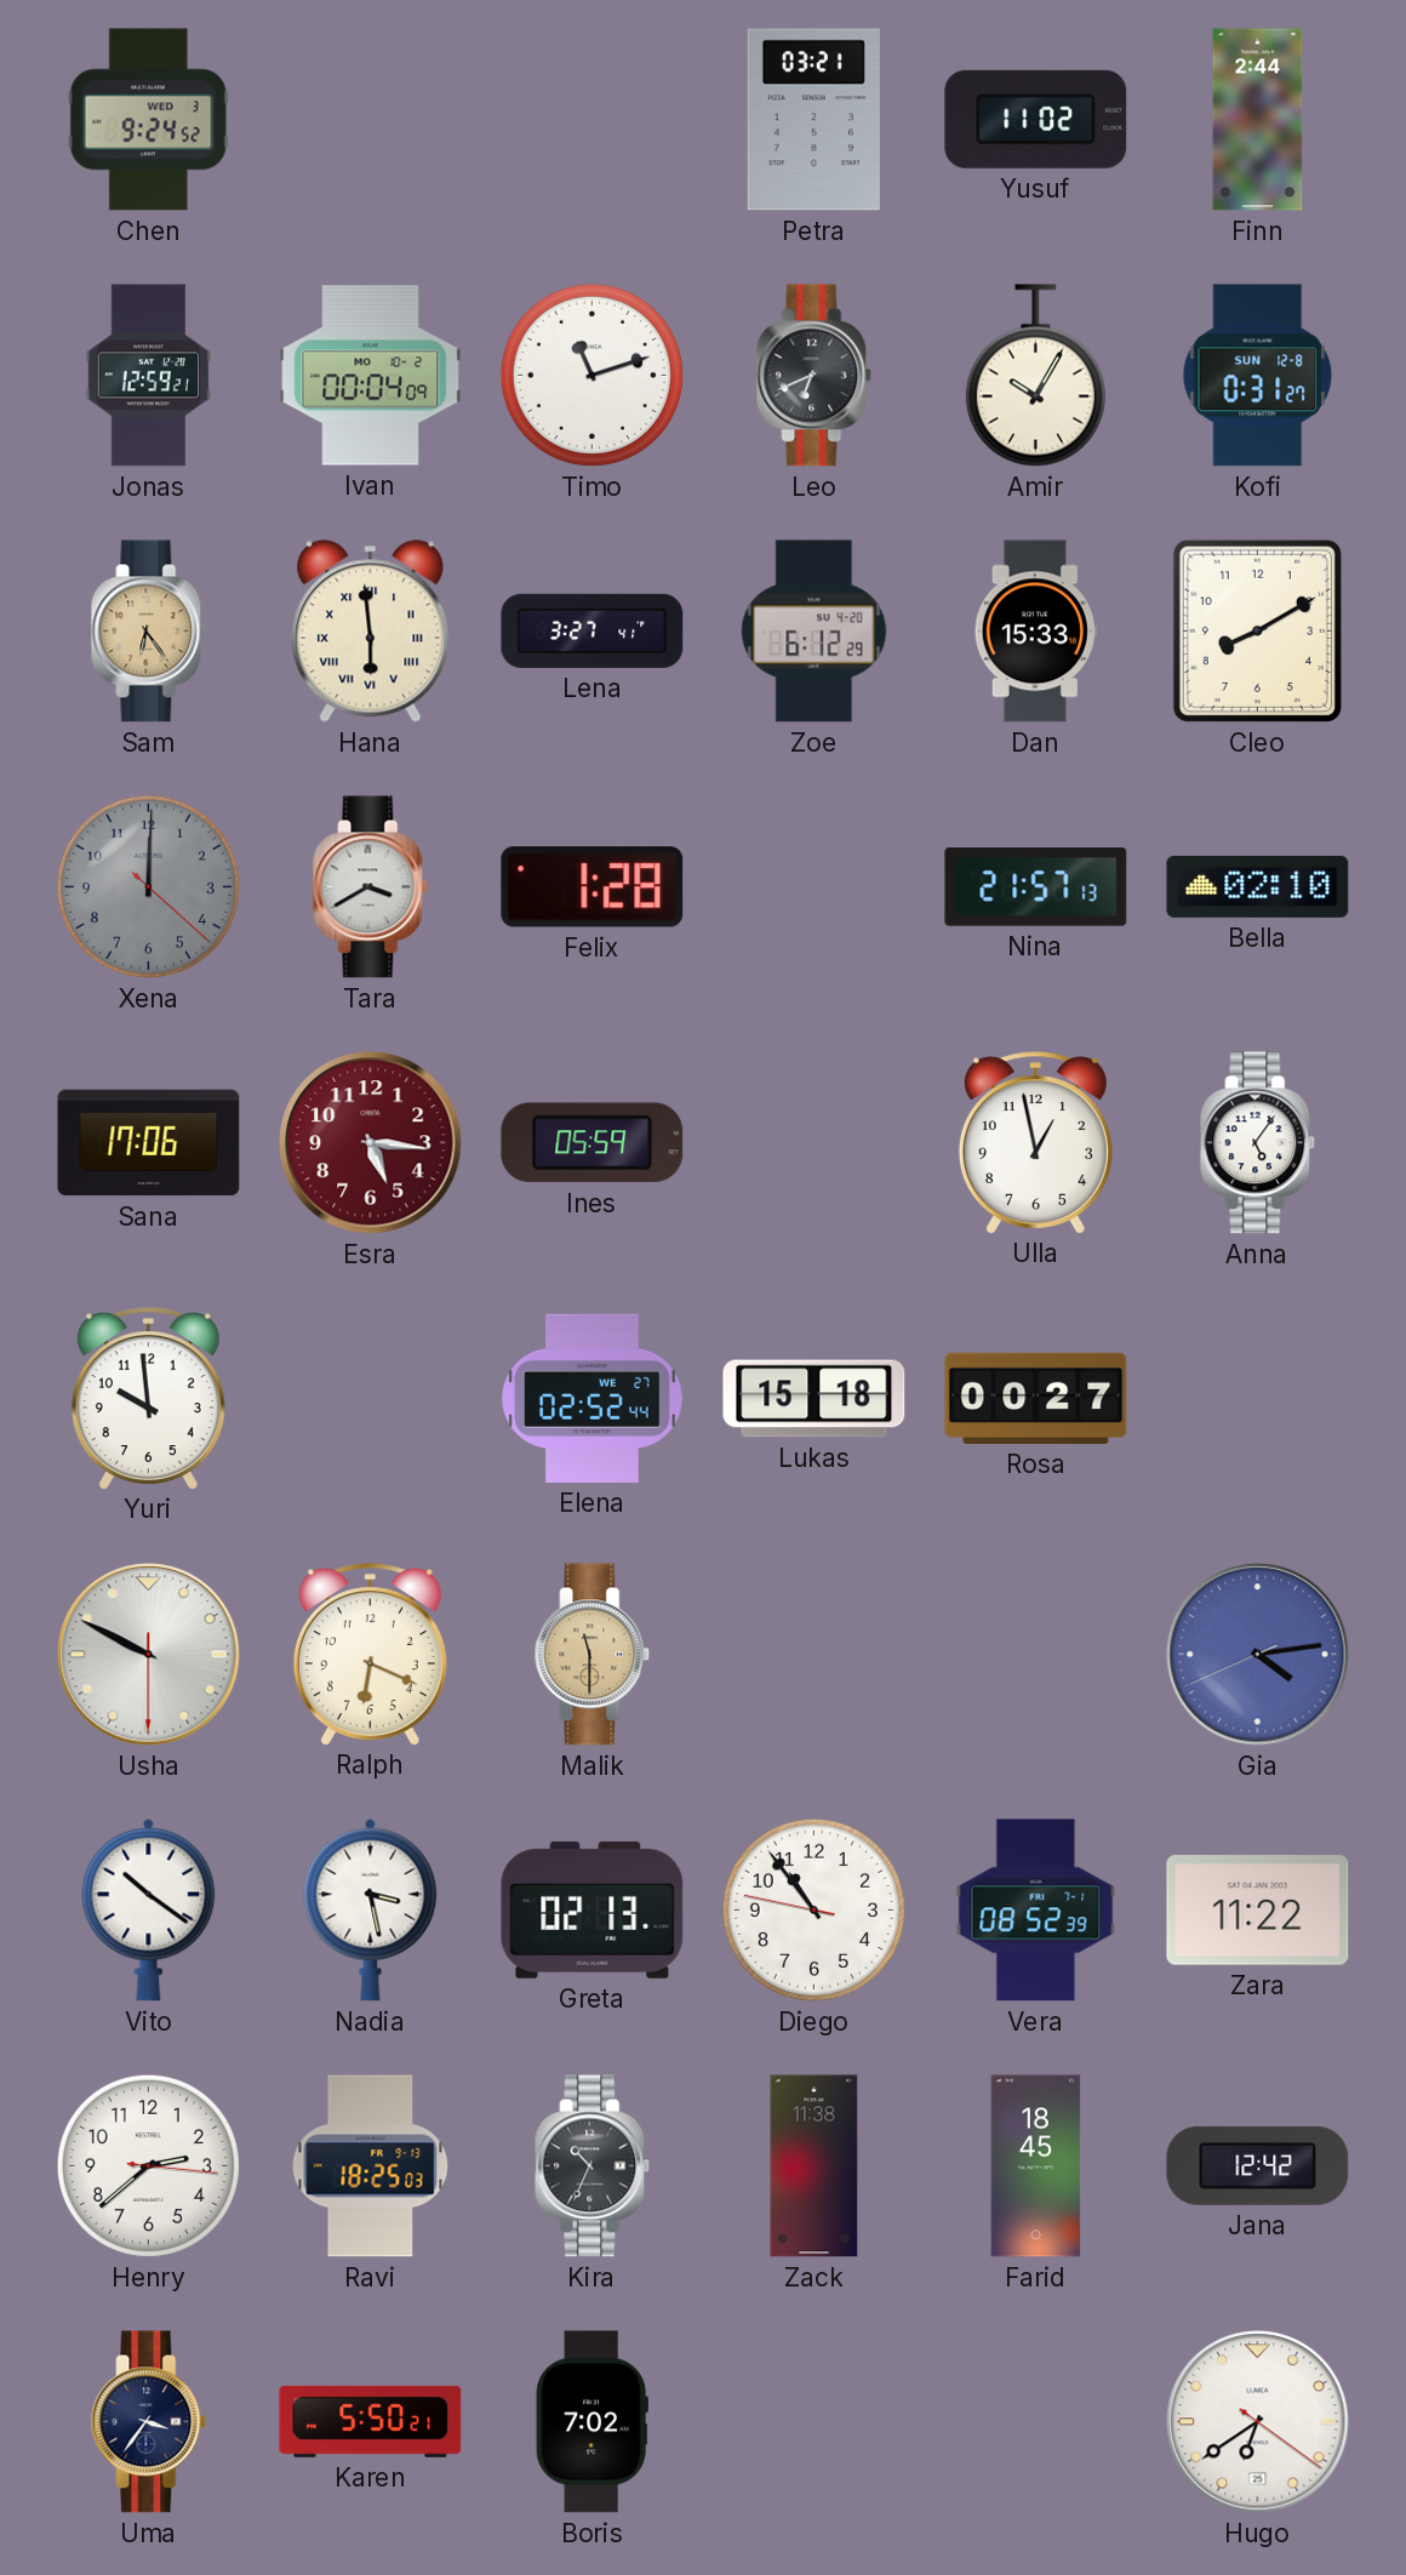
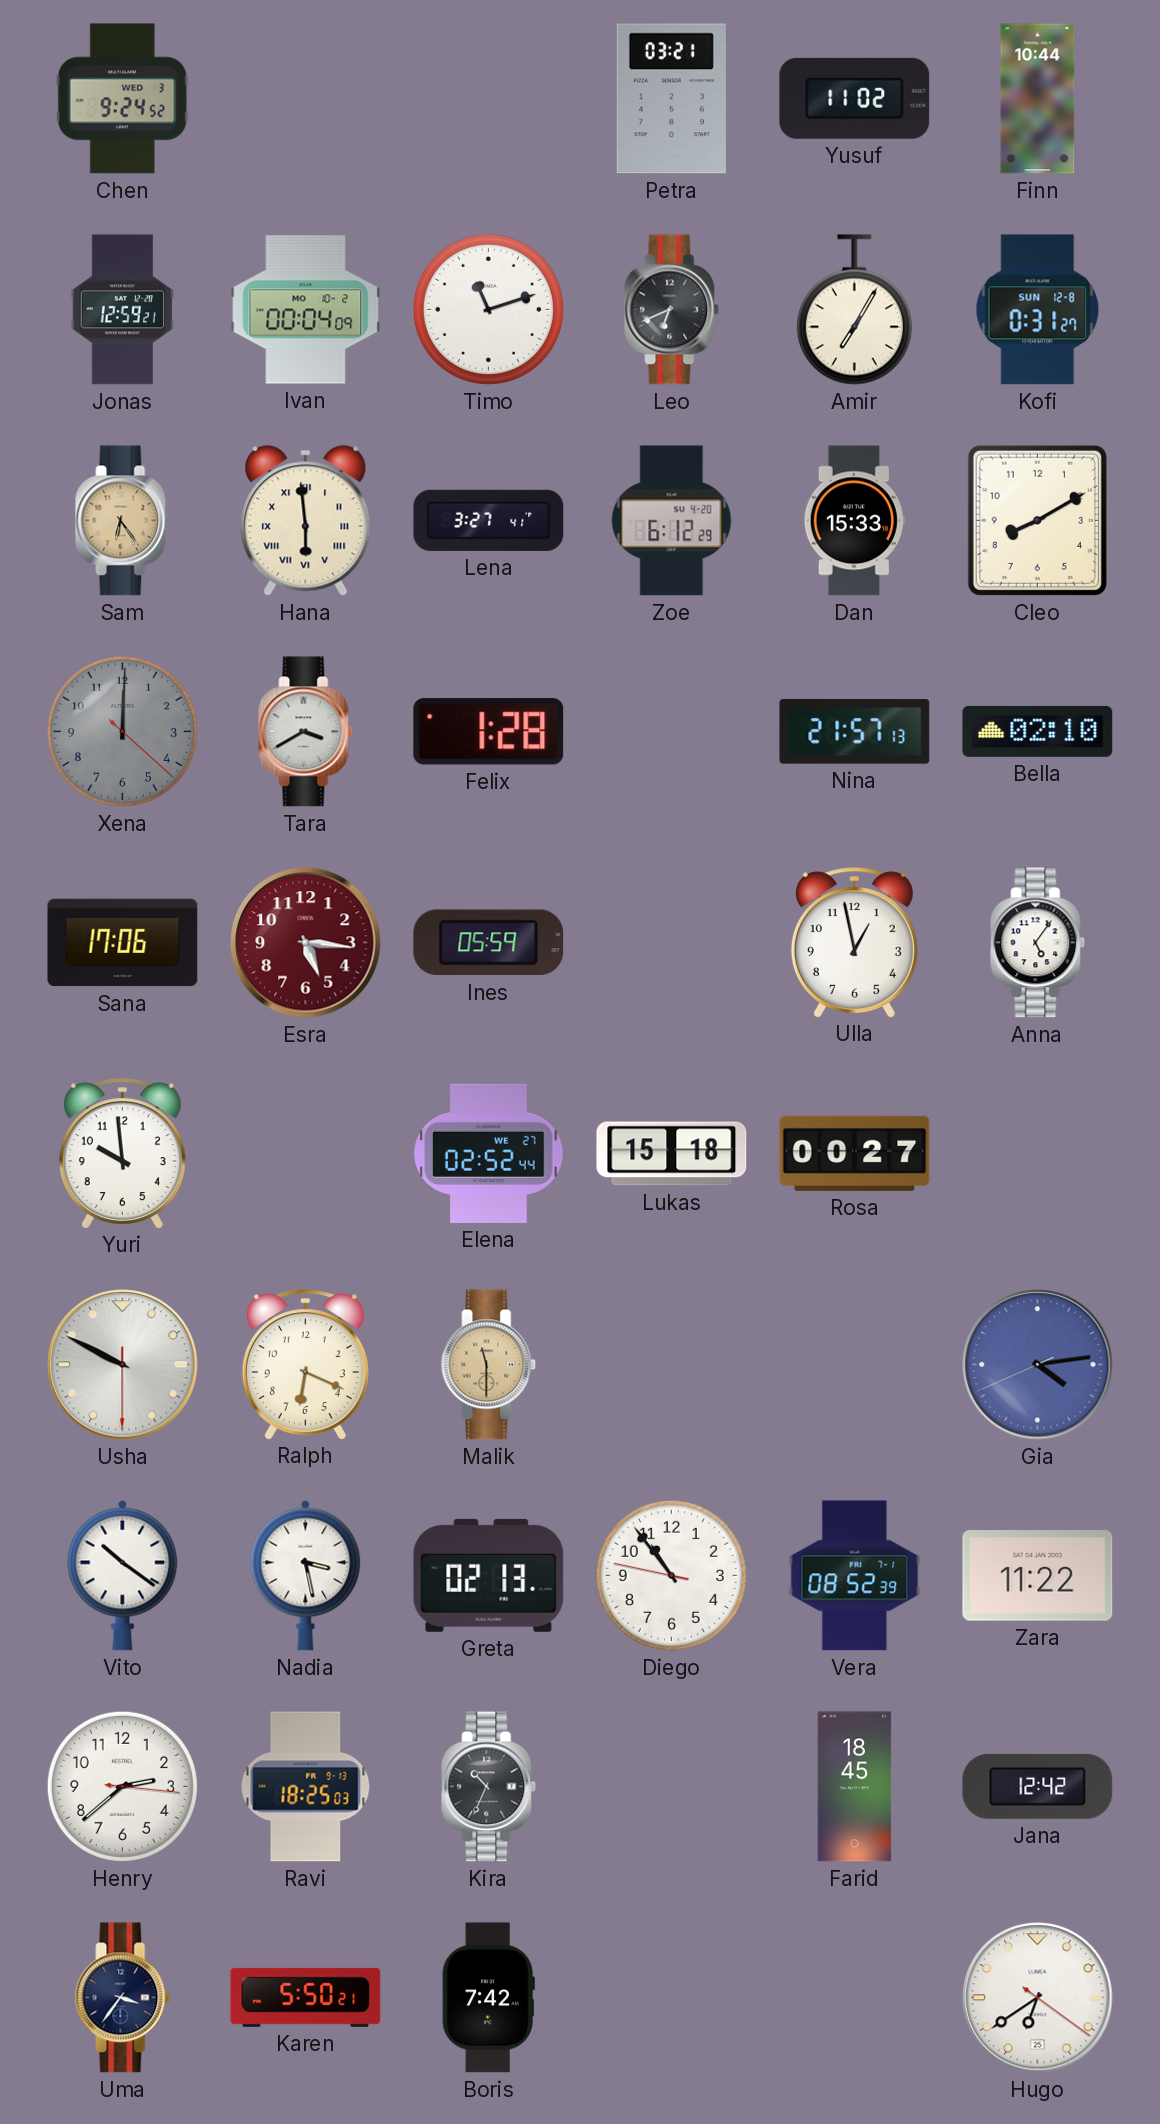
Finn: 2:44 -> 10:44 (1038, 99)
Amir: 10:05 -> 7:05 (854, 310)
Zack: 11:38 -> none (815, 2166)
Boris: 7:02 -> 7:42 (488, 1998)
